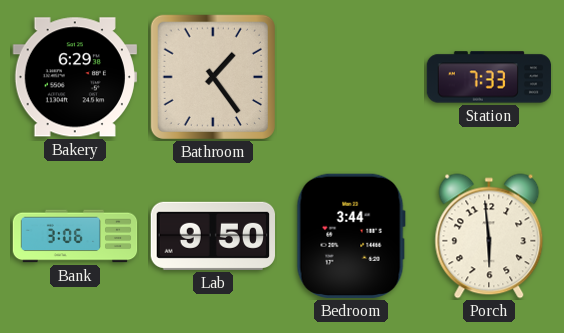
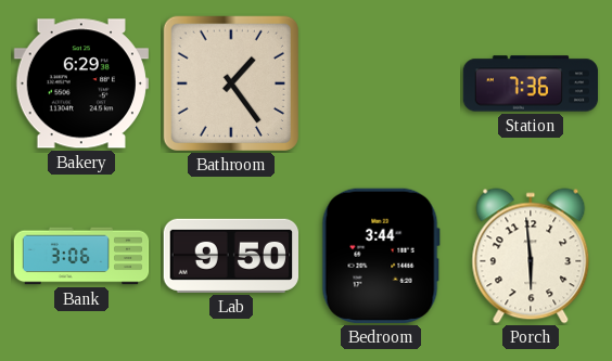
Station: 7:33 -> 7:36 (531, 83)
